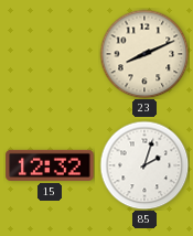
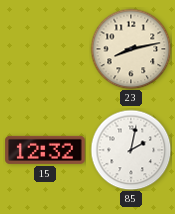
23: 8:11 -> 8:13 (131, 49)
85: 2:03 -> 2:02 (131, 150)
